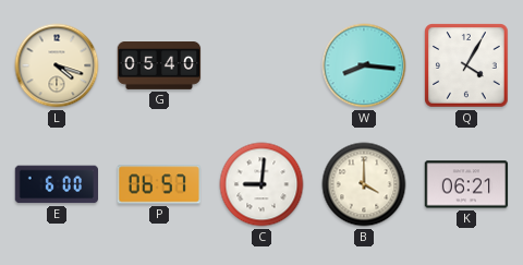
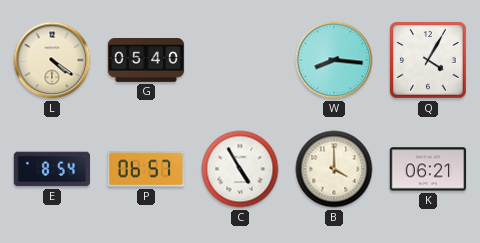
L: 4:18 -> 4:21 (52, 60)
E: 6:00 -> 8:54 (51, 169)
C: 9:01 -> 4:55 (240, 169)
